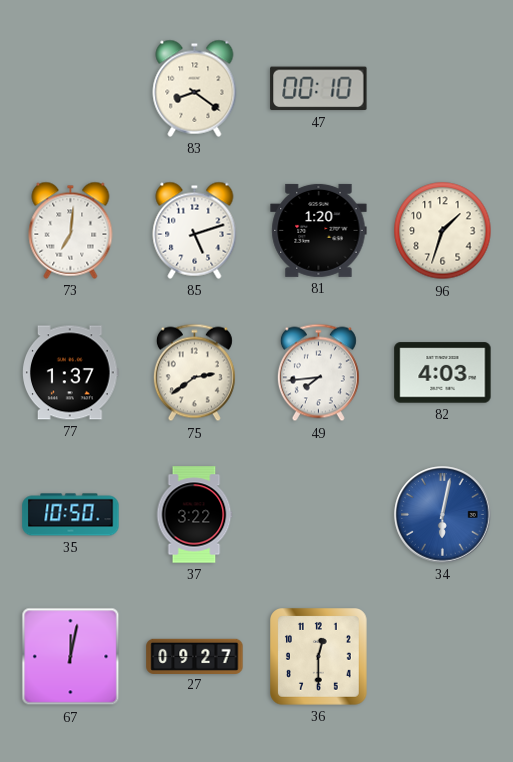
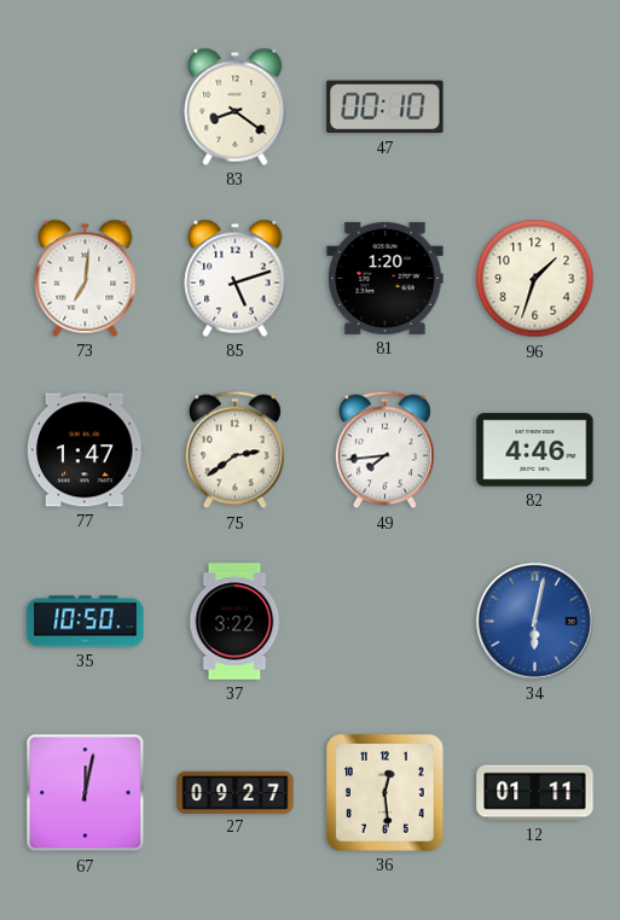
77: 1:37 -> 1:47 (86, 450)
82: 4:03 -> 4:46 (535, 450)
36: 12:30 -> 12:29 (386, 793)
12: none -> 01:11 (535, 793)
